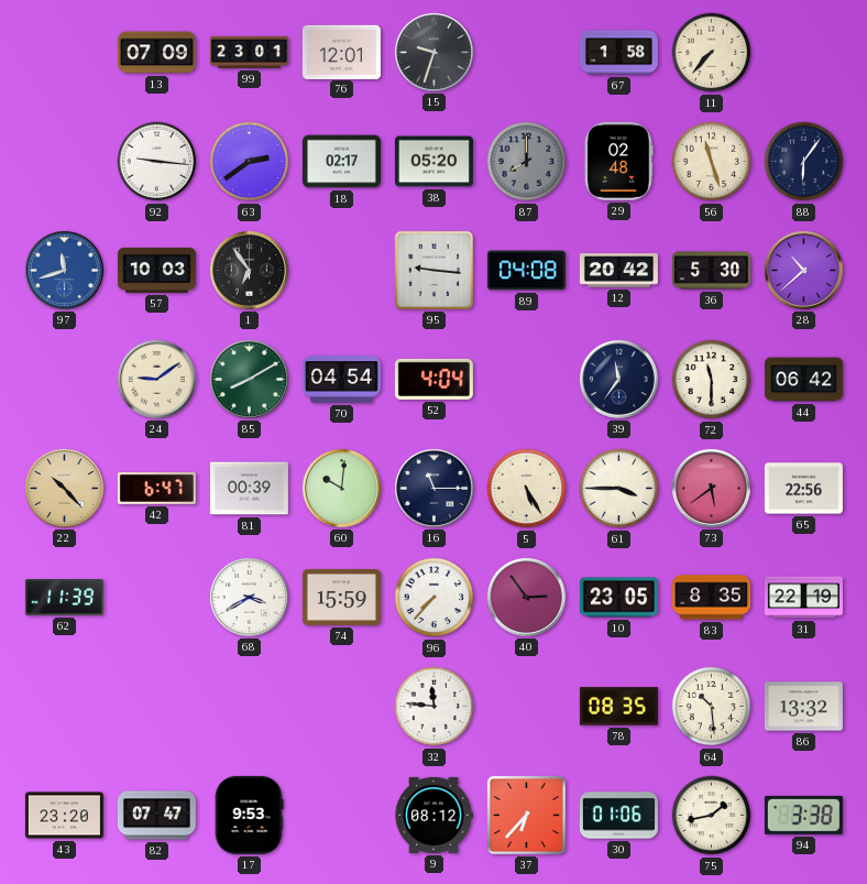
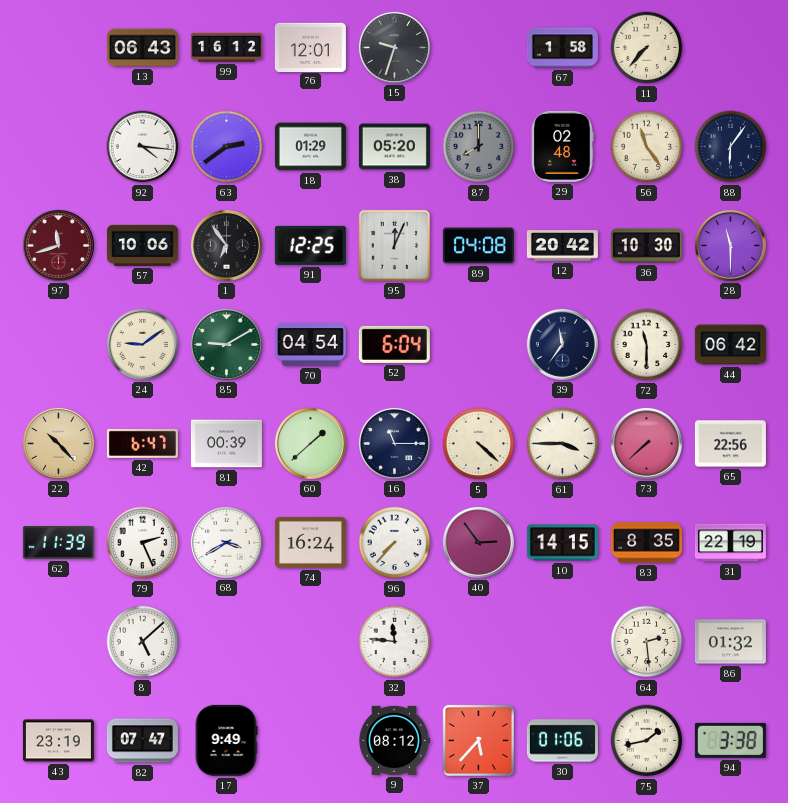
13: 07:09 -> 06:43 (142, 48)
99: 23:01 -> 16:12 (226, 47)
92: 9:16 -> 4:16 (143, 147)
18: 02:17 -> 01:29 (310, 147)
56: 11:27 -> 11:24 (647, 147)
97 dial: blue -> burgundy (58, 245)
57: 10:03 -> 10:06 (142, 245)
91: none -> 12:25 (310, 245)
95: 9:16 -> 12:04 (394, 245)
36: 5:30 -> 10:30 (646, 246)
28: 10:38 -> 11:30 (730, 245)
85: 8:10 -> 9:10 (226, 344)
52: 4:04 -> 6:04 (394, 344)
60: 10:01 -> 1:38 (310, 443)
5: 5:25 -> 4:22 (479, 444)
73: 5:39 -> 7:38 (646, 443)
79: none -> 2:26 (143, 543)
74: 15:59 -> 16:24 (310, 542)
10: 23:05 -> 14:15 (562, 543)
8: none -> 5:08 (143, 642)
78: 08:35 -> none (618, 707)
64: 10:29 -> 2:29 (647, 642)
86: 13:32 -> 01:32 (730, 642)
43: 23:20 -> 23:19 (58, 741)
17: 9:53 -> 9:49 (226, 740)
37: 6:37 -> 5:37 (478, 740)
